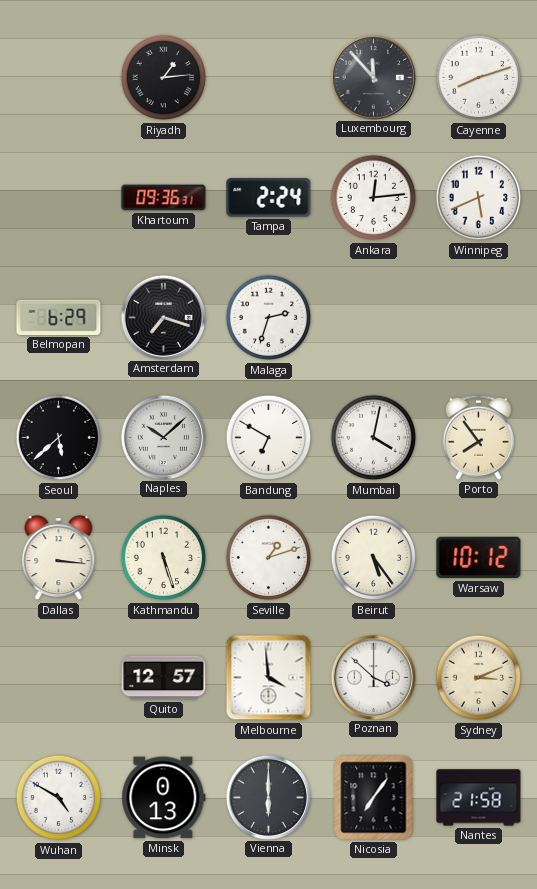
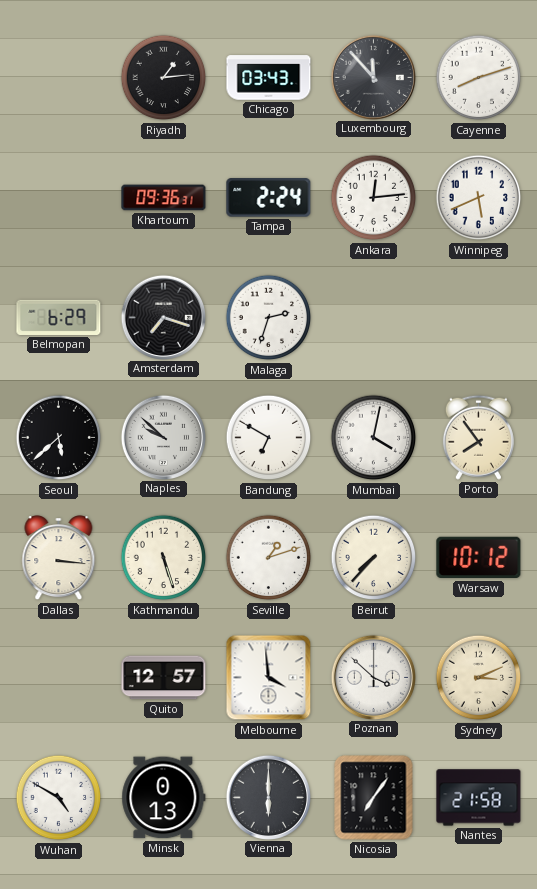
Chicago: none -> 03:43 (269, 78)
Naples: 10:08 -> 9:52 (163, 437)
Beirut: 5:24 -> 7:37 (374, 558)
